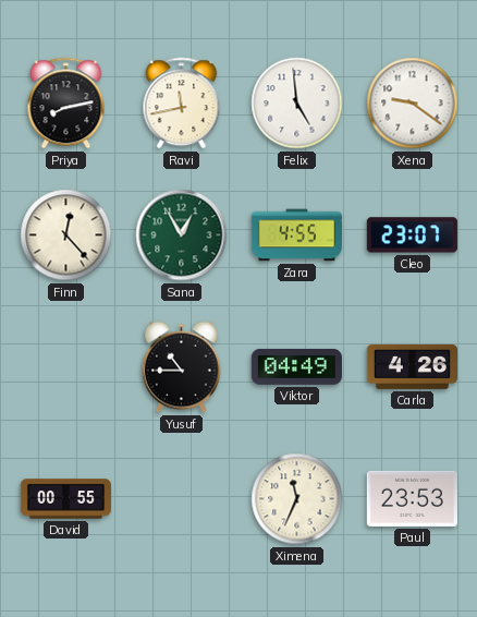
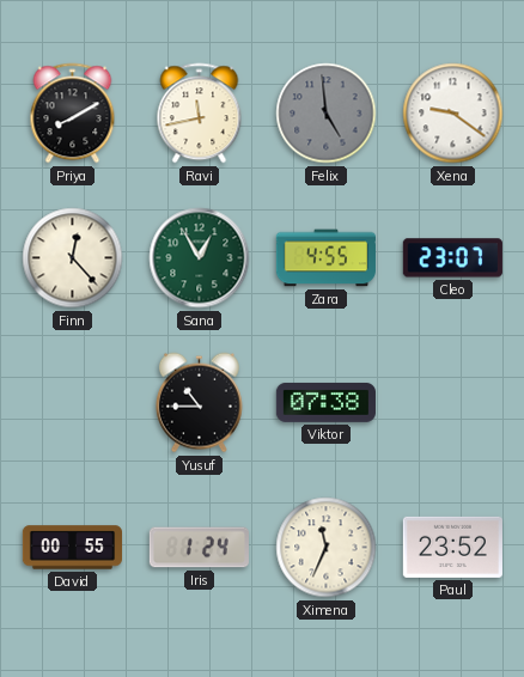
Priya: 8:13 -> 8:10 (73, 114)
Felix dial: white -> grey (327, 114)
Viktor: 04:49 -> 07:38 (325, 402)
Carla: 4:26 -> none (412, 366)
Iris: none -> 1:24 (199, 548)
Paul: 23:53 -> 23:52 (452, 547)
